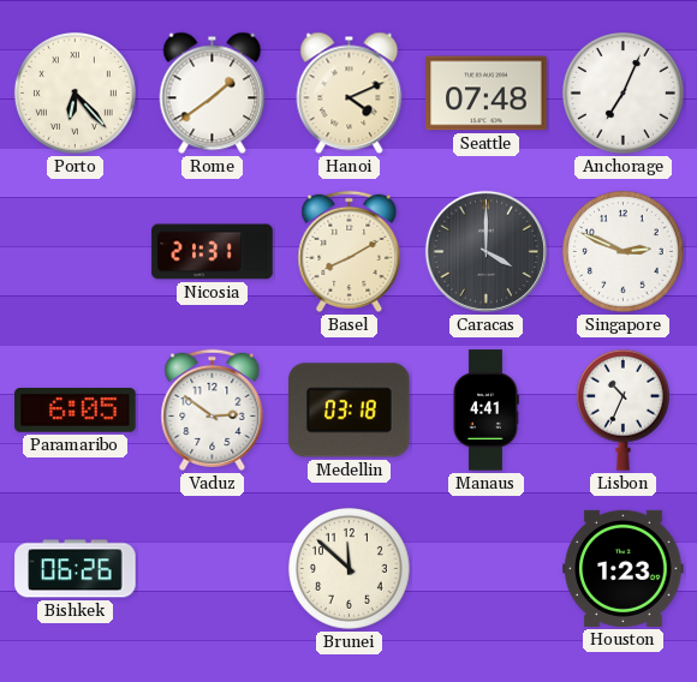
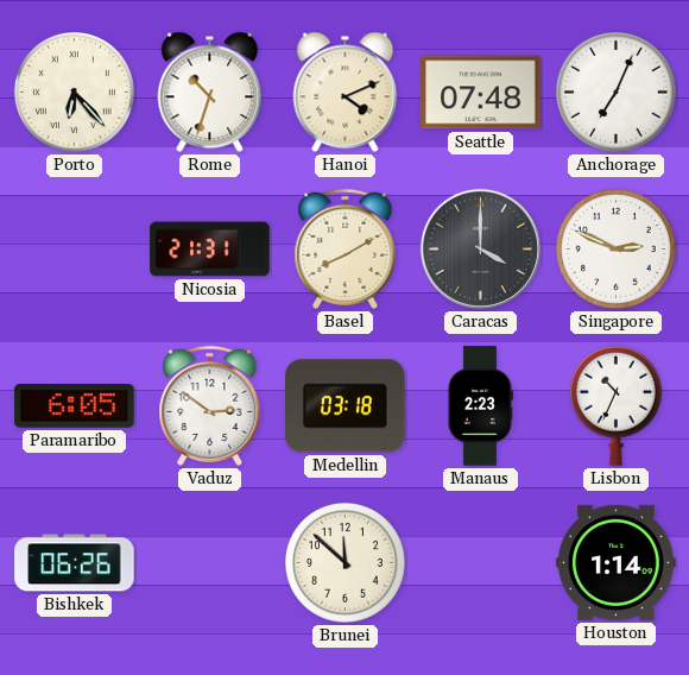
Rome: 1:39 -> 10:33 (210, 93)
Manaus: 4:41 -> 2:23 (480, 406)
Houston: 1:23 -> 1:14 (617, 562)
